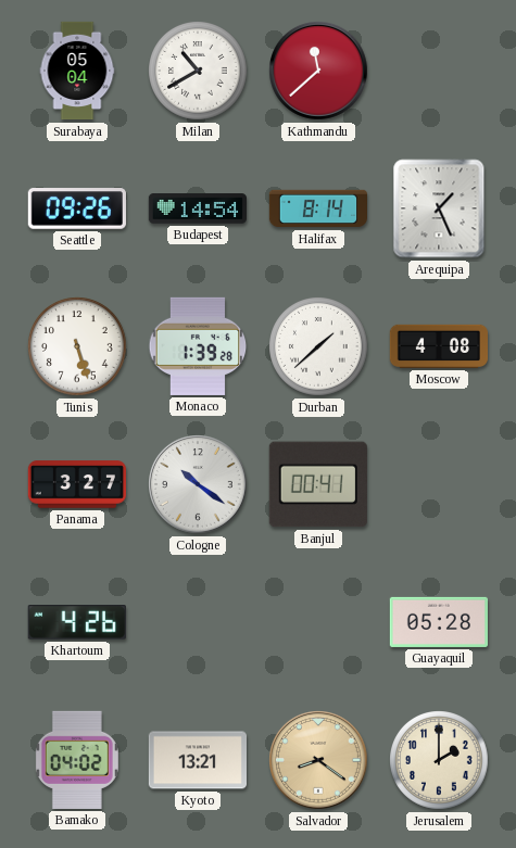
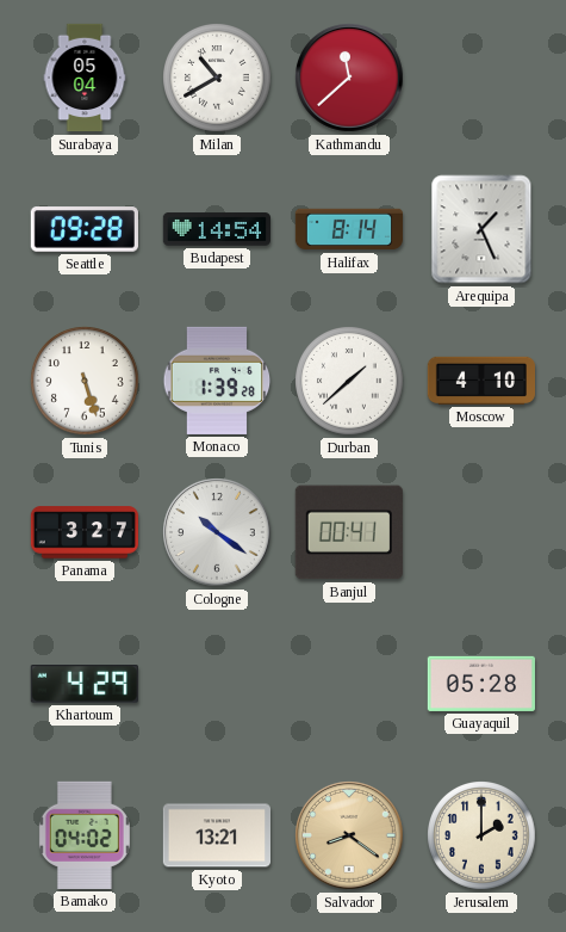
Seattle: 09:26 -> 09:28 (85, 229)
Moscow: 4:08 -> 4:10 (480, 381)
Khartoum: 4:26 -> 4:29 (85, 684)
